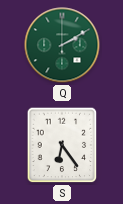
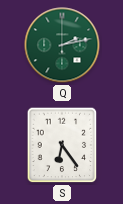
Q: 2:10 -> 2:13 (62, 45)
